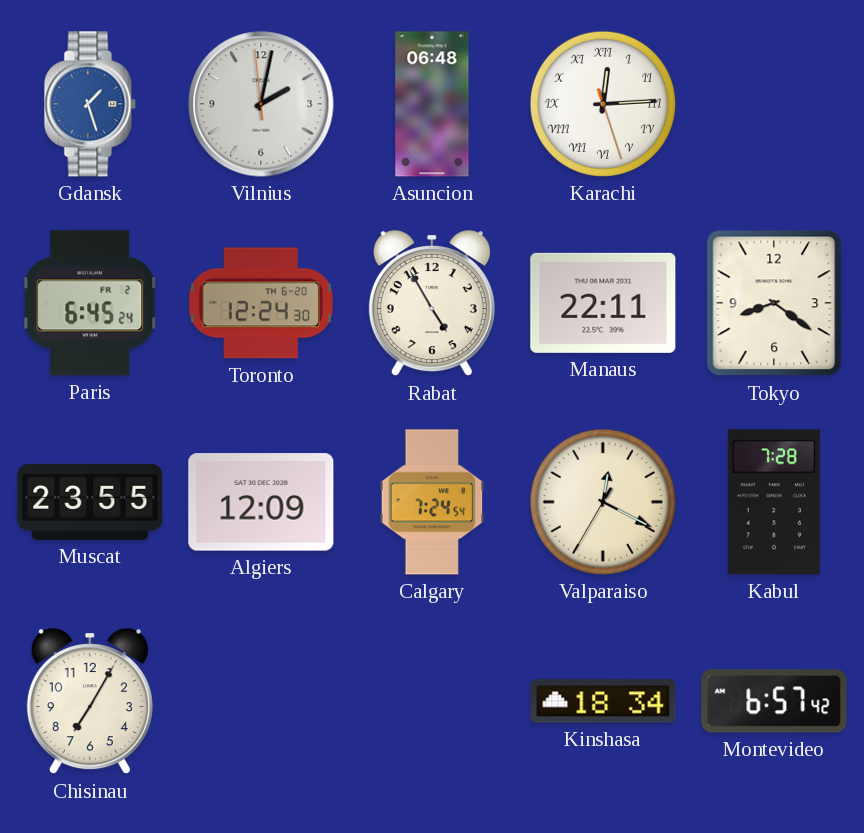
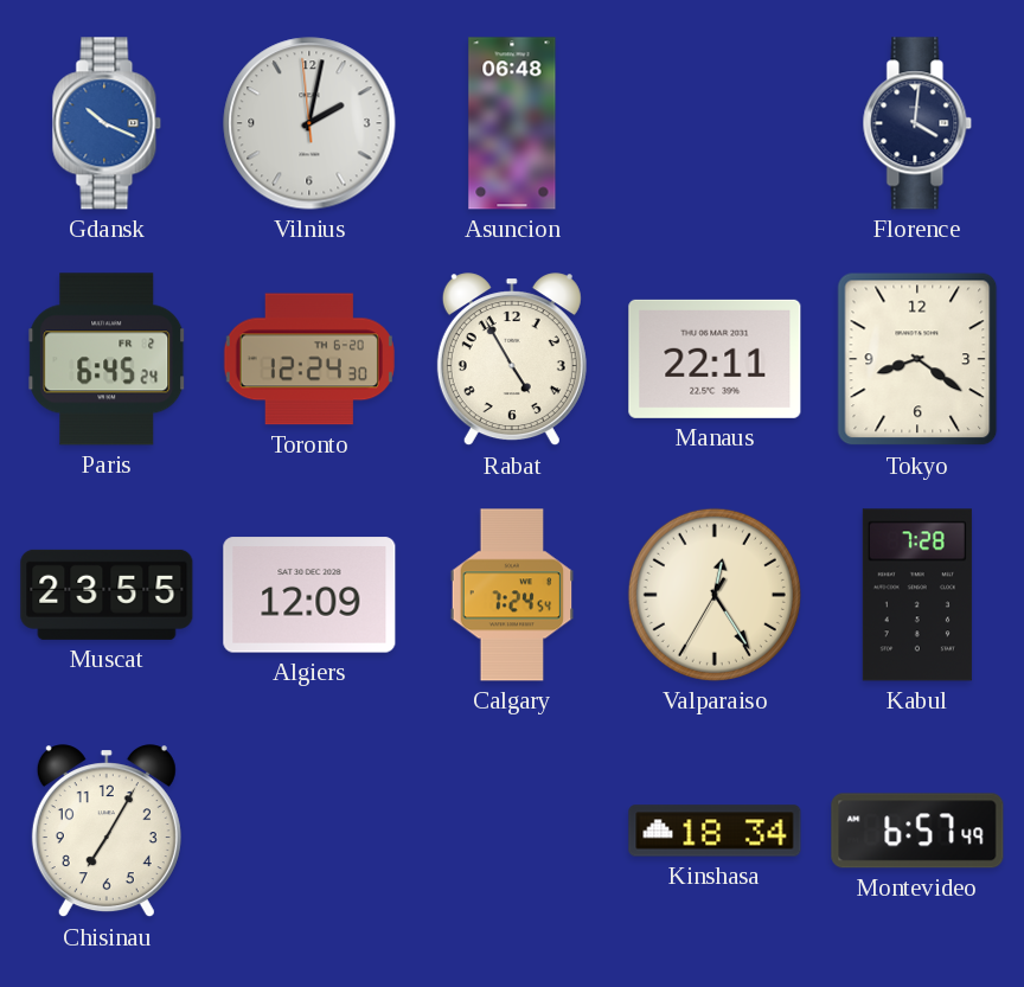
Gdansk: 1:27 -> 10:19 (107, 123)
Karachi: 12:14 -> none (603, 104)
Florence: none -> 4:01 (917, 123)
Valparaiso: 12:19 -> 12:24 (715, 595)
Montevideo: 6:57:42 -> 6:57:49 (917, 831)
